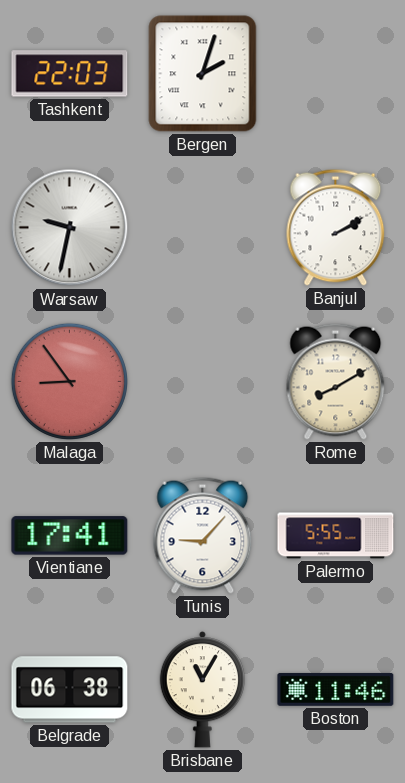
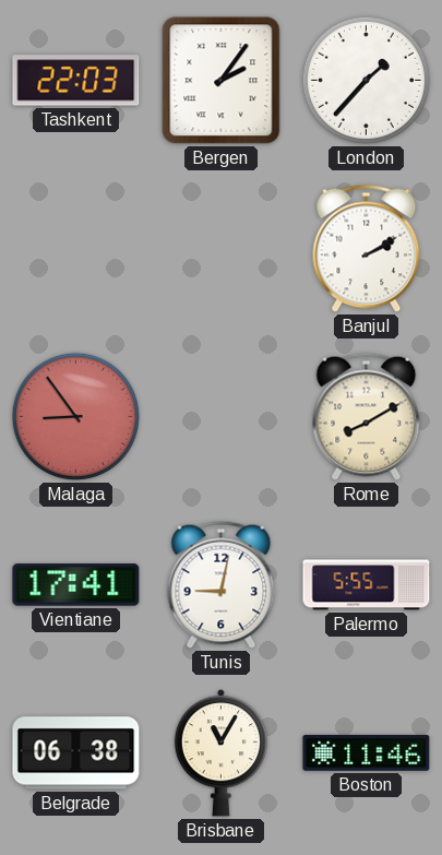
Bergen: 2:03 -> 2:06 (222, 81)
London: none -> 1:37 (366, 80)
Warsaw: 9:32 -> none (70, 228)
Tunis: 9:07 -> 9:02 (222, 584)
